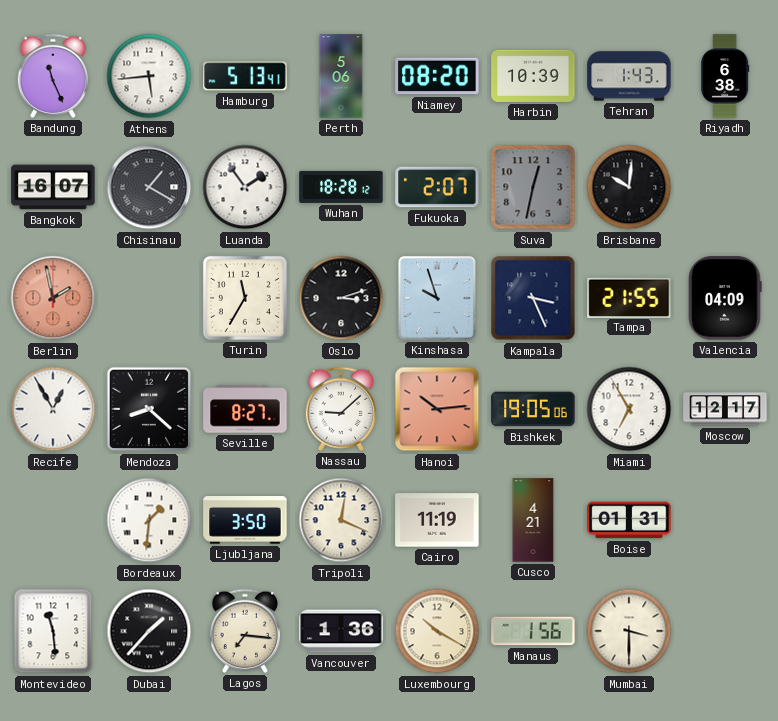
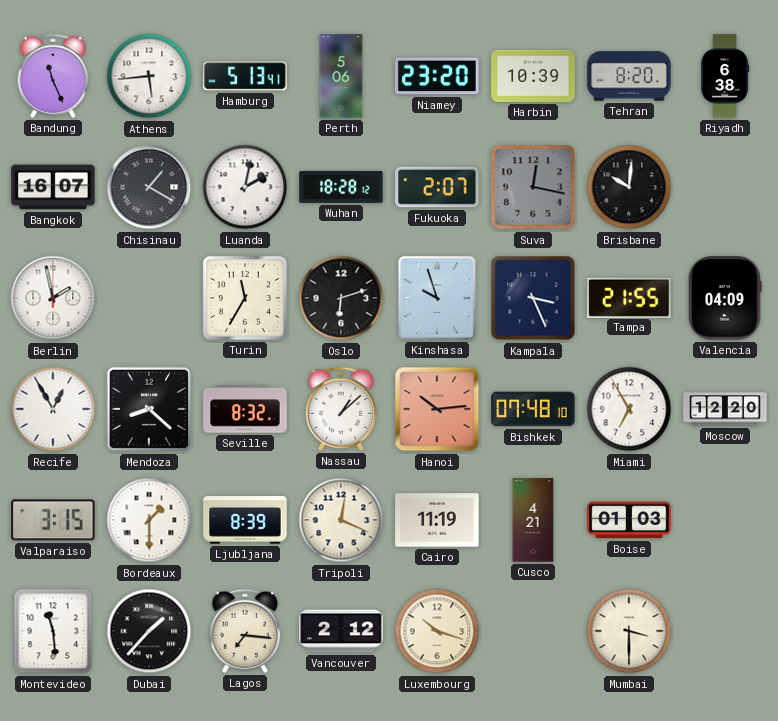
Niamey: 08:20 -> 23:20 (437, 76)
Tehran: 1:43 -> 8:20 (629, 76)
Luanda: 1:54 -> 2:02 (245, 187)
Suva: 12:32 -> 12:17 (533, 187)
Berlin dial: salmon -> white (53, 298)
Oslo: 3:12 -> 6:12 (341, 298)
Seville: 8:27 -> 8:32 (245, 409)
Nassau: 9:08 -> 1:08 (341, 409)
Bishkek: 19:05 -> 07:48 (533, 409)
Moscow: 12:17 -> 12:20 (725, 409)
Valparaiso: none -> 3:15 (53, 520)
Bordeaux: 1:31 -> 1:30 (149, 520)
Ljubljana: 3:50 -> 8:39 (245, 520)
Boise: 01:31 -> 01:03 (629, 520)
Vancouver: 1:36 -> 2:12 (341, 631)
Luxembourg: 10:20 -> 10:18 (437, 631)
Manaus: 1:56 -> none (533, 631)
